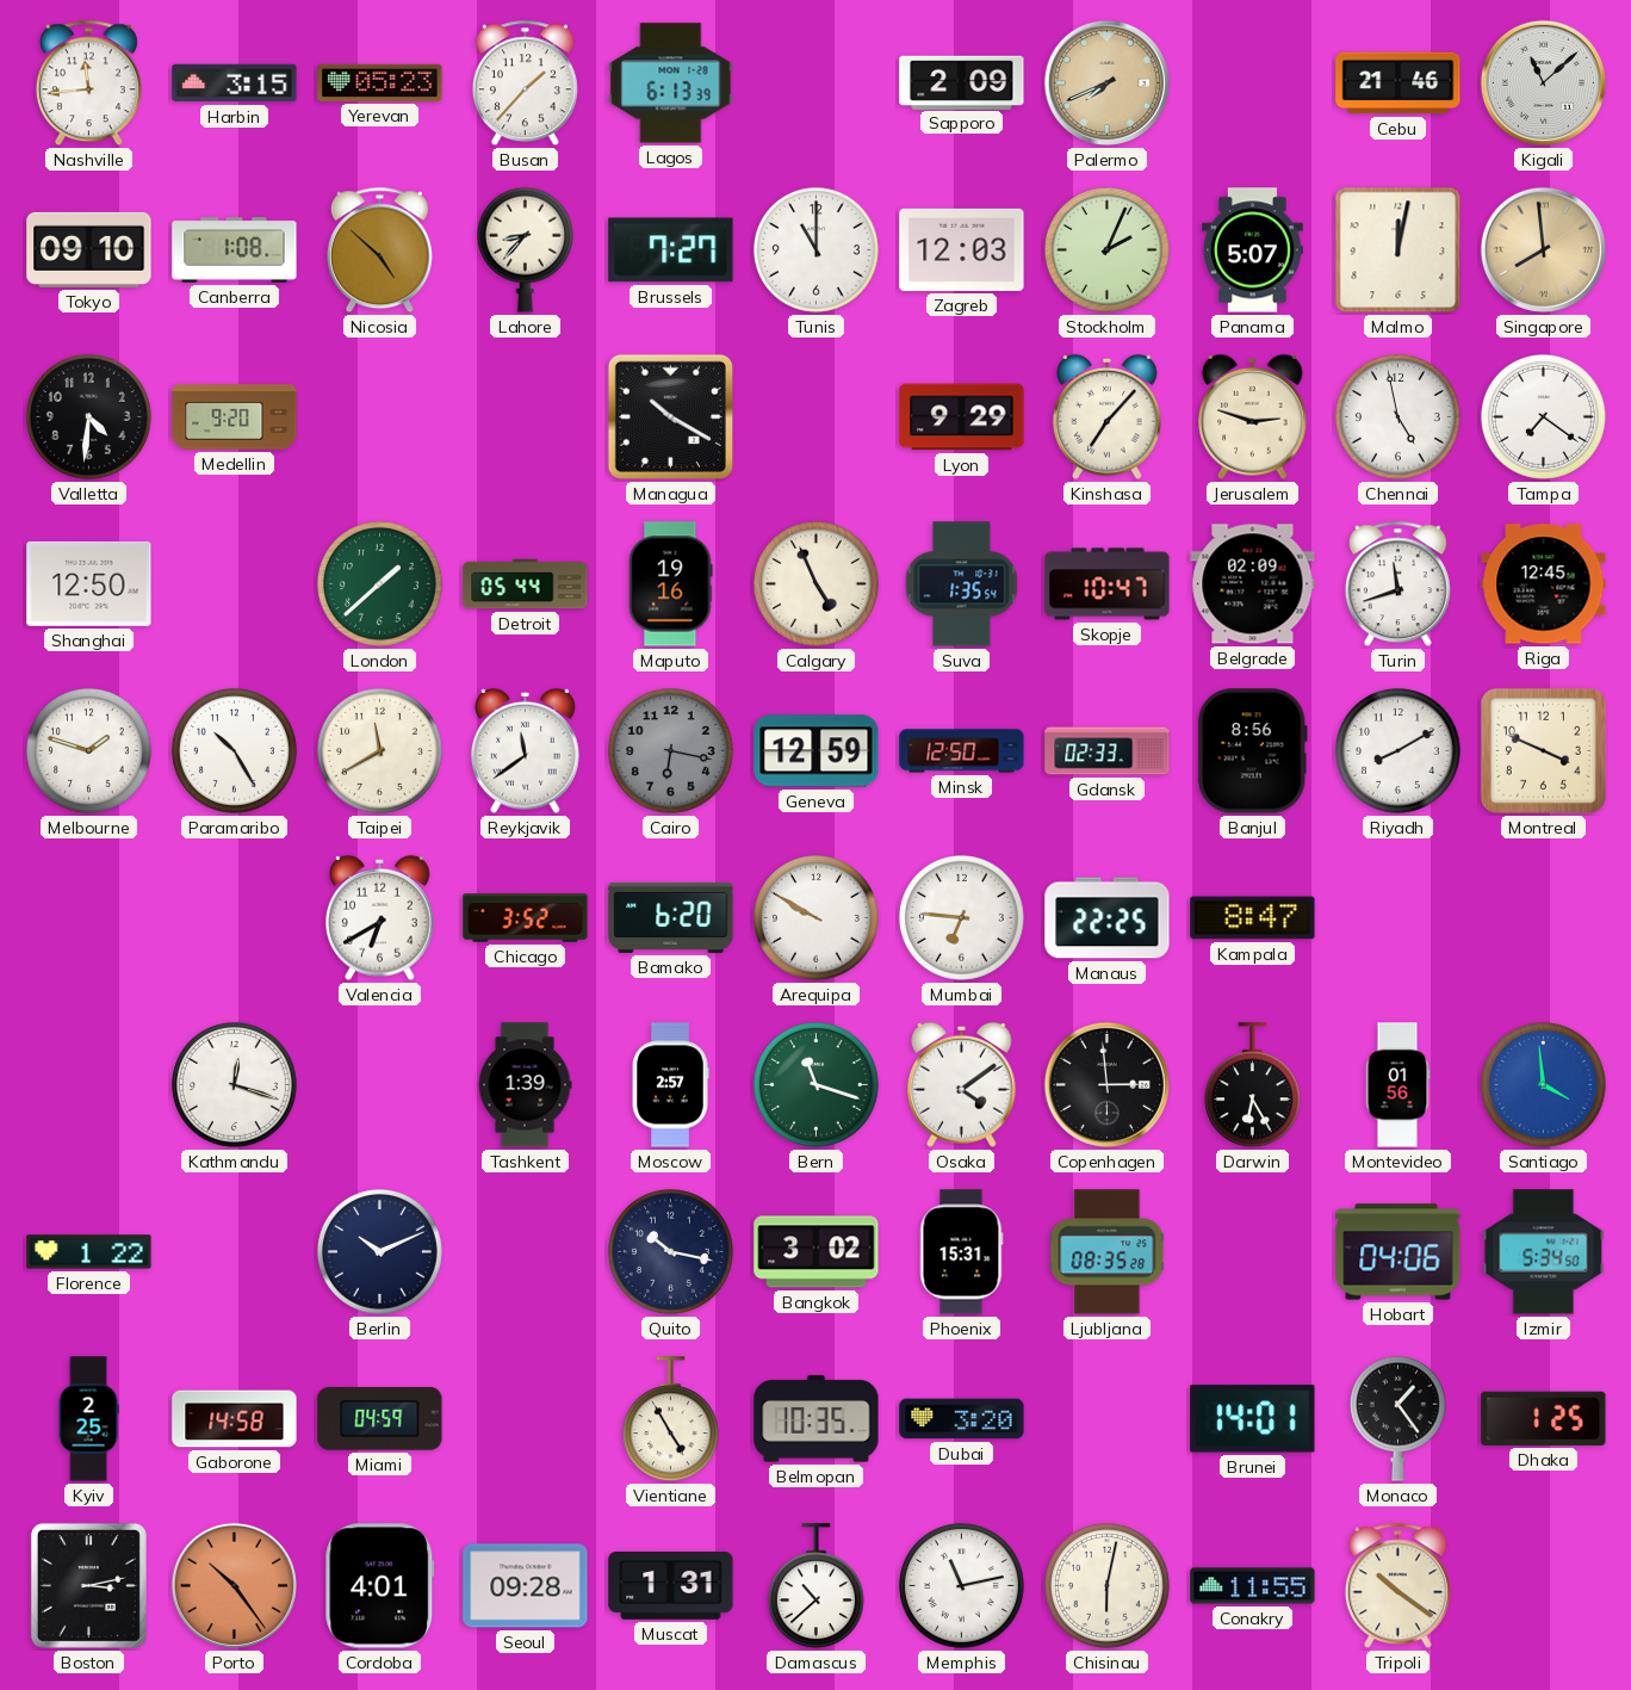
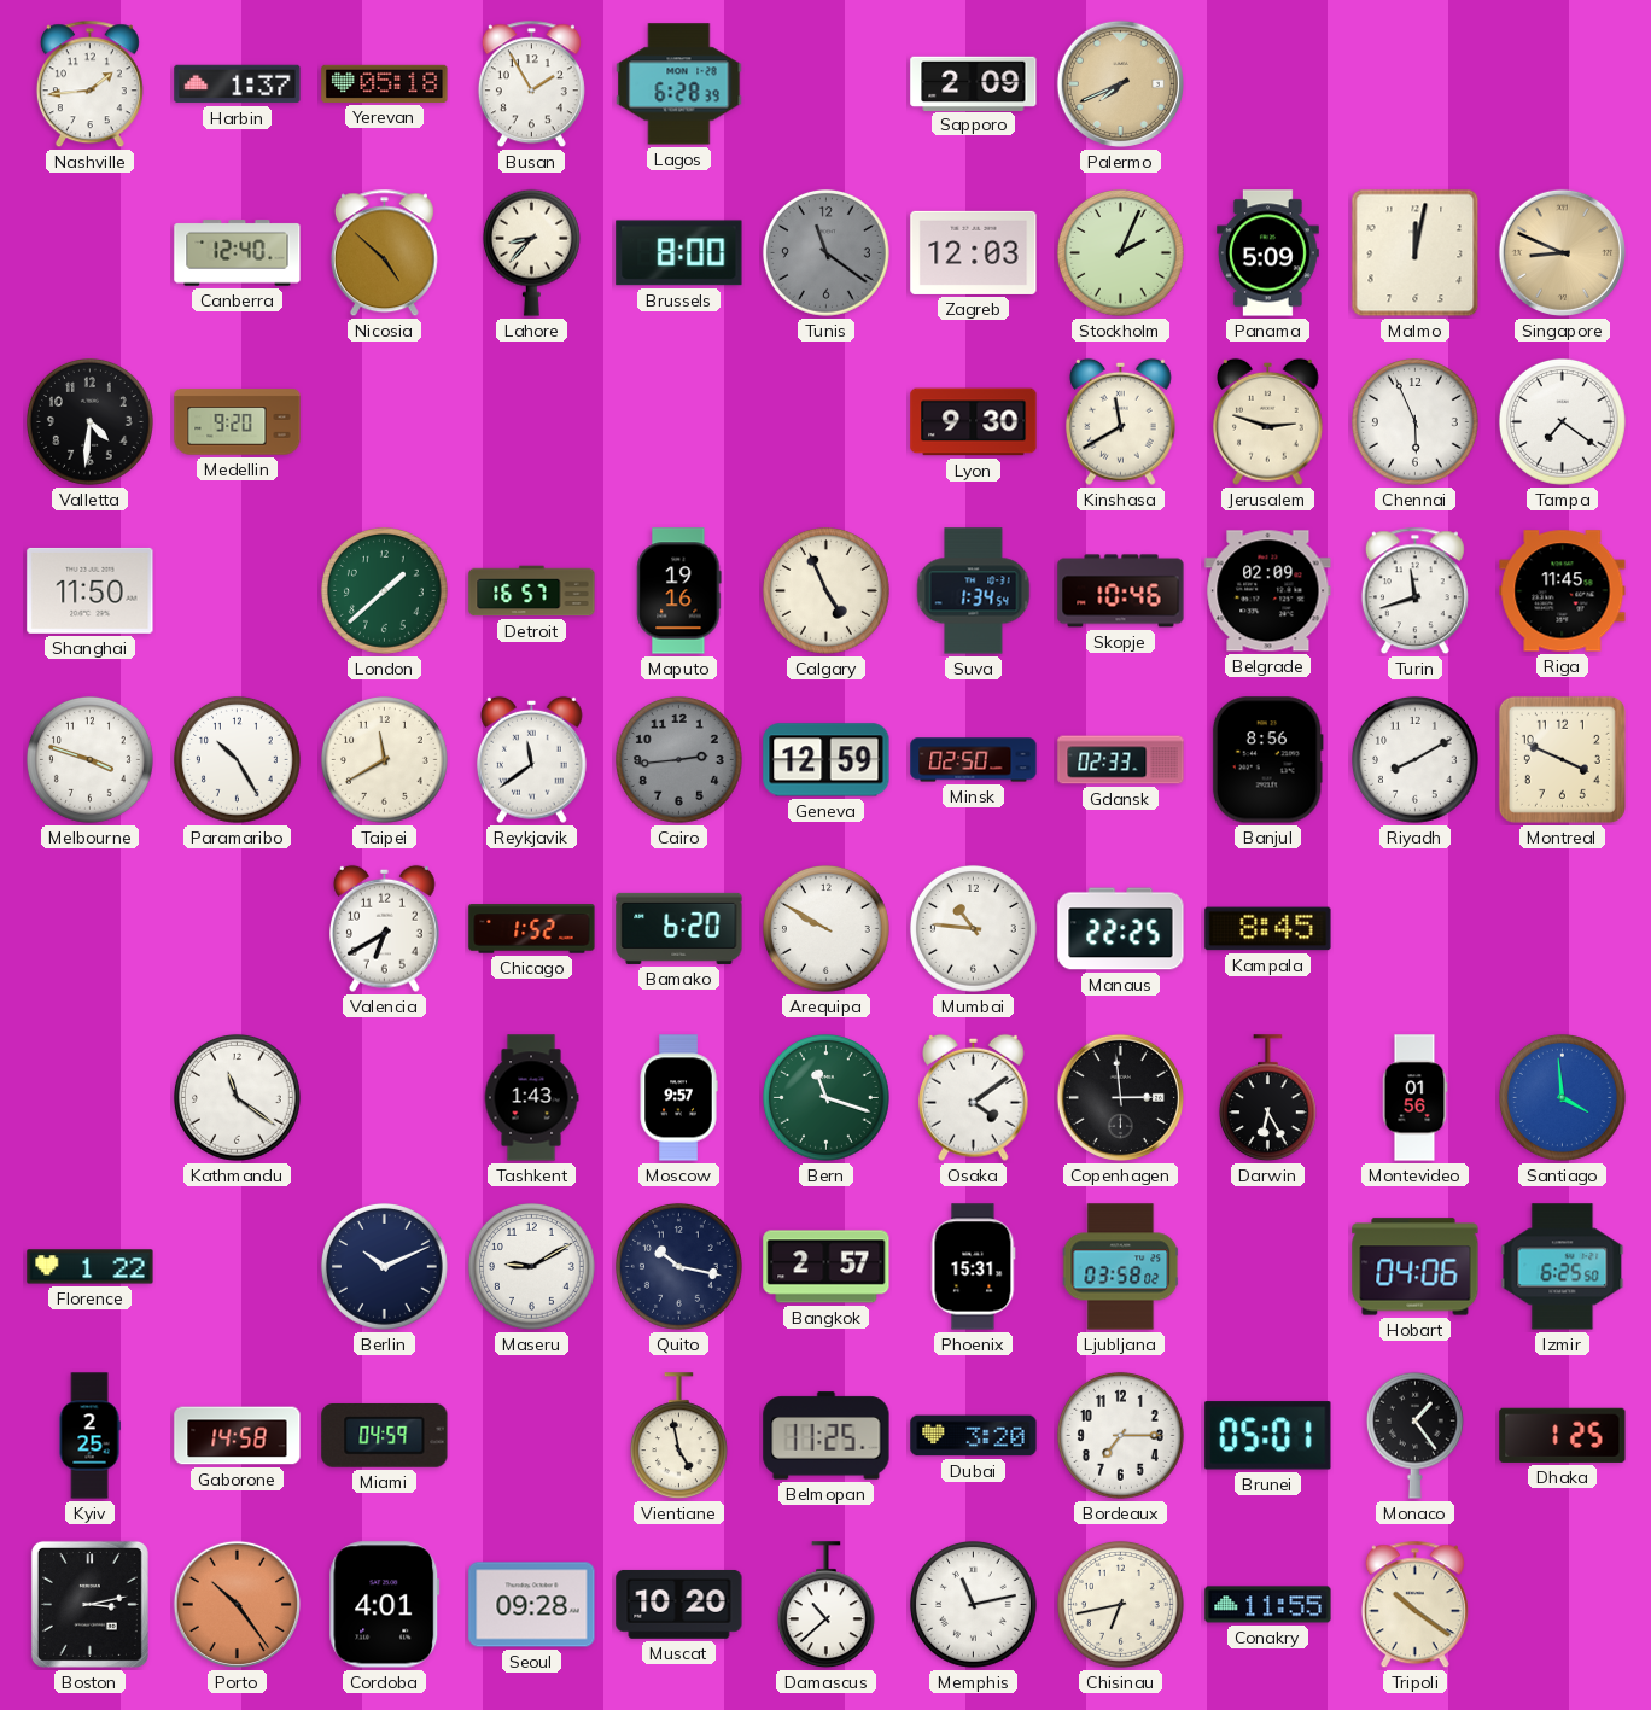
Nashville: 11:44 -> 1:44 (89, 84)
Harbin: 3:15 -> 1:37 (238, 84)
Yerevan: 05:23 -> 05:18 (385, 83)
Busan: 1:37 -> 1:55 (531, 84)
Lagos: 6:13 -> 6:28 (679, 84)
Cebu: 21:46 -> none (1399, 83)
Kigali: 11:08 -> none (1543, 82)
Tokyo: 09:10 -> none (89, 249)
Canberra: 1:08 -> 12:40 (238, 253)
Brussels: 7:27 -> 8:00 (679, 253)
Tunis: 11:00 -> 11:21 (826, 252)
Tunis dial: white -> grey (826, 252)
Panama: 5:07 -> 5:09 (1268, 253)
Singapore: 7:59 -> 8:49 (1562, 252)
Managua: 10:20 -> none (670, 416)
Lyon: 9:29 -> 9:30 (974, 422)
Kinshasa: 7:07 -> 11:40 (1121, 421)
Chennai: 4:58 -> 5:56 (1414, 421)
Shanghai: 12:50 -> 11:50 (91, 590)
Detroit: 05:44 -> 16:57 (532, 591)
Suva: 1:35 -> 1:34 (974, 591)
Skopje: 10:47 -> 10:46 (1121, 591)
Riga: 12:45 -> 11:45 (1563, 591)
Melbourne: 1:48 -> 3:48 (89, 759)
Cairo: 6:17 -> 2:44 (678, 759)
Minsk: 12:50 -> 02:50 (974, 760)
Chicago: 3:52 -> 1:52 (532, 929)
Mumbai: 6:46 -> 10:46 (973, 928)
Kampala: 8:47 -> 8:45 (1268, 929)
Kathmandu: 12:18 -> 11:21 (237, 1097)
Tashkent: 1:39 -> 1:43 (531, 1098)
Moscow: 2:57 -> 9:57 (678, 1098)
Maseru: none -> 9:10 (531, 1266)
Bangkok: 3:02 -> 2:57 (827, 1267)
Ljubljana: 08:35 -> 03:58 (1121, 1267)
Izmir: 5:34 -> 6:25 (1563, 1267)
Vientiane: 4:55 -> 4:58 (678, 1436)
Belmopan: 10:35 -> 11:25 (827, 1436)
Bordeaux: none -> 7:15 (1120, 1435)
Brunei: 14:01 -> 05:01 (1268, 1436)
Muscat: 1:31 -> 10:20 (679, 1604)
Chisinau: 6:02 -> 6:43 (1120, 1604)
